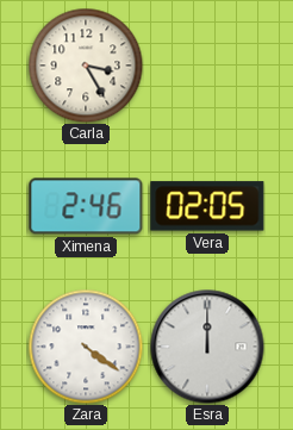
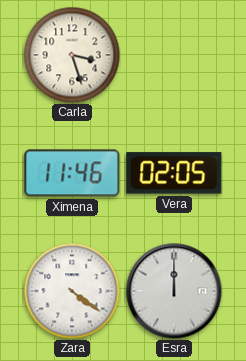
Carla: 3:25 -> 3:27 (72, 55)
Ximena: 2:46 -> 11:46 (72, 173)
